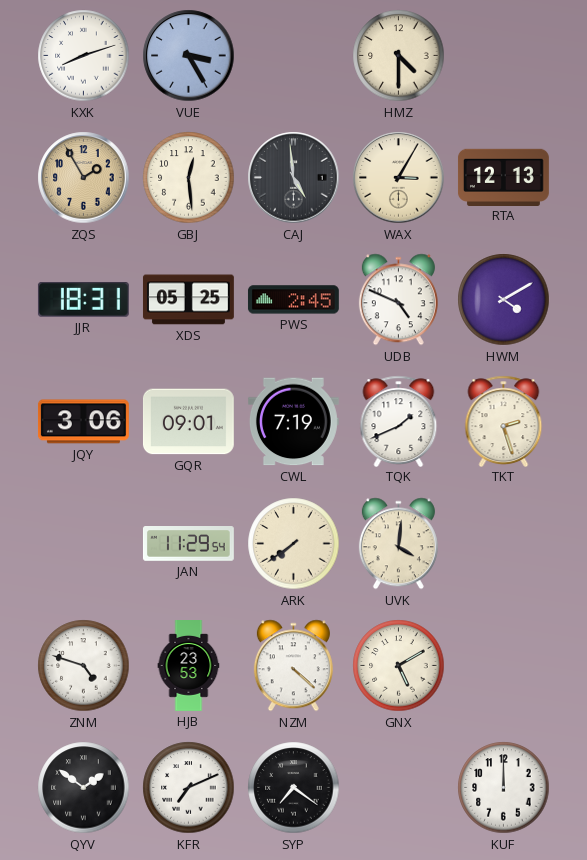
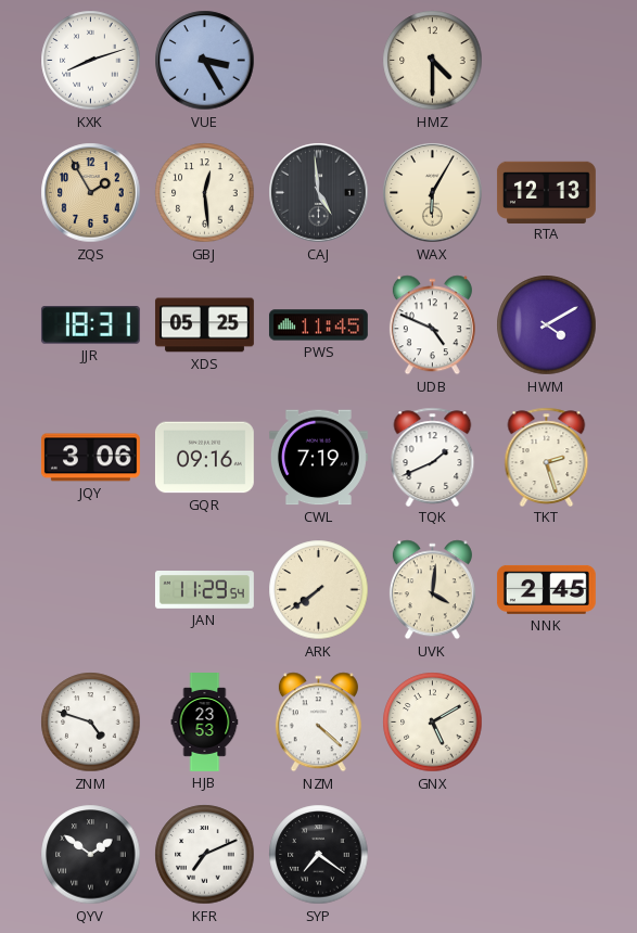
WAX: 3:05 -> 6:05 (433, 193)
PWS: 2:45 -> 11:45 (318, 325)
GQR: 09:01 -> 09:16 (204, 458)
NNK: none -> 2:45 (546, 589)
KUF: 12:00 -> none (504, 788)
